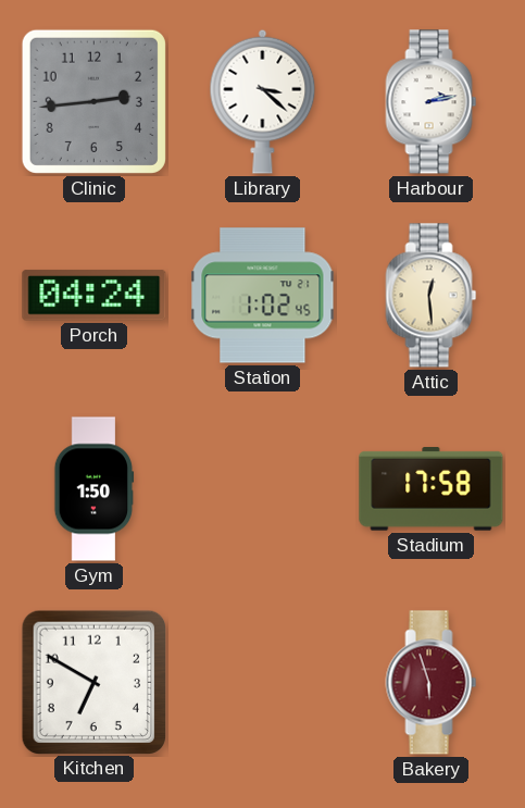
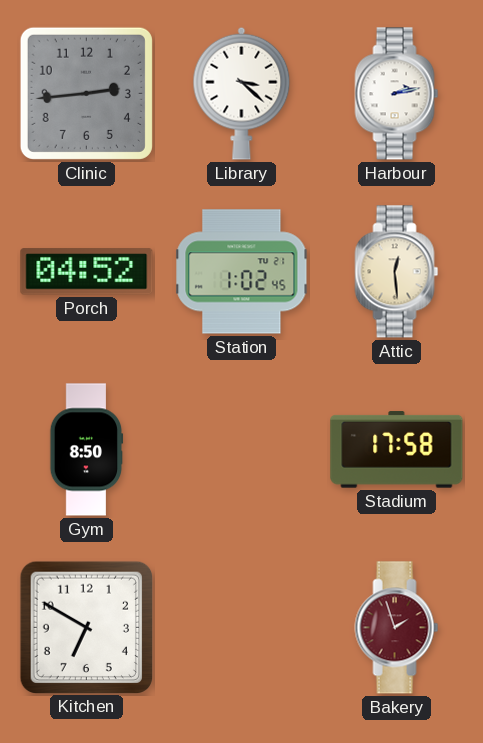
Porch: 04:24 -> 04:52 (87, 272)
Gym: 1:50 -> 8:50 (87, 450)
Bakery: 5:57 -> 1:57 (397, 628)
